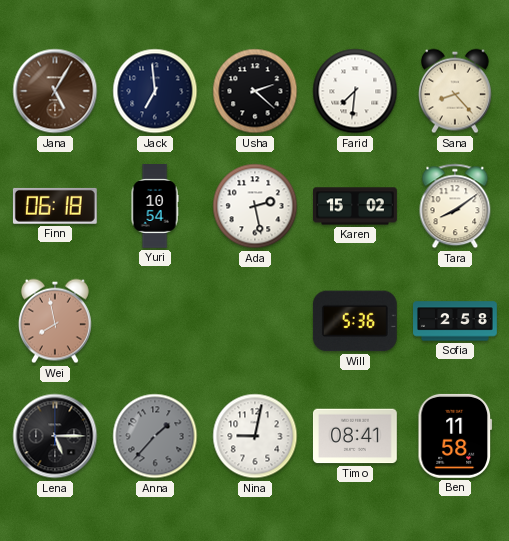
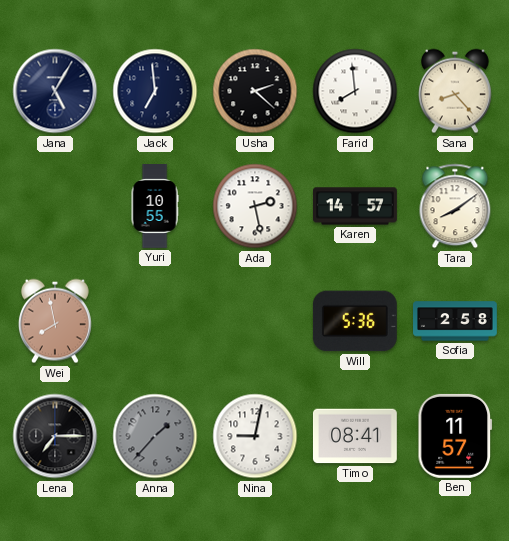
Jana dial: brown -> navy (55, 91)
Farid: 7:31 -> 7:59 (355, 91)
Finn: 06:18 -> none (55, 206)
Yuri: 10:54 -> 10:55 (155, 207)
Karen: 15:02 -> 14:57 (356, 206)
Lena: 5:15 -> 7:15 (55, 436)
Ben: 11:58 -> 11:57 (455, 436)
